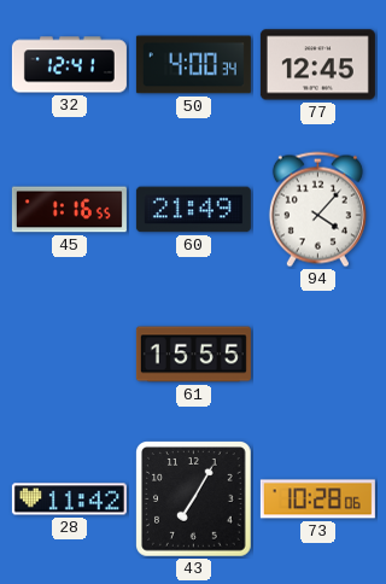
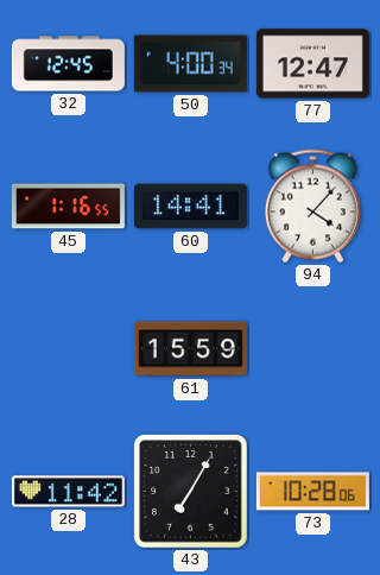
32: 12:41 -> 12:45 (68, 64)
77: 12:45 -> 12:47 (312, 64)
60: 21:49 -> 14:41 (190, 207)
61: 15:55 -> 15:59 (190, 349)
